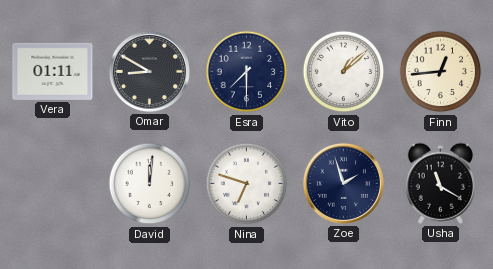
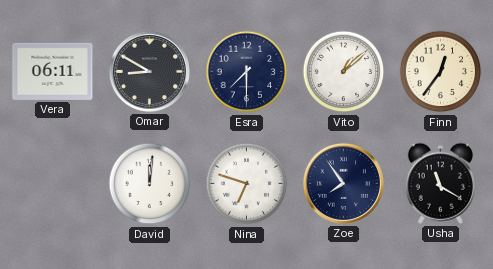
Vera: 01:11 -> 06:11 (53, 71)
Finn: 12:44 -> 12:36 (441, 72)
Zoe: 1:57 -> 7:54 (343, 183)
